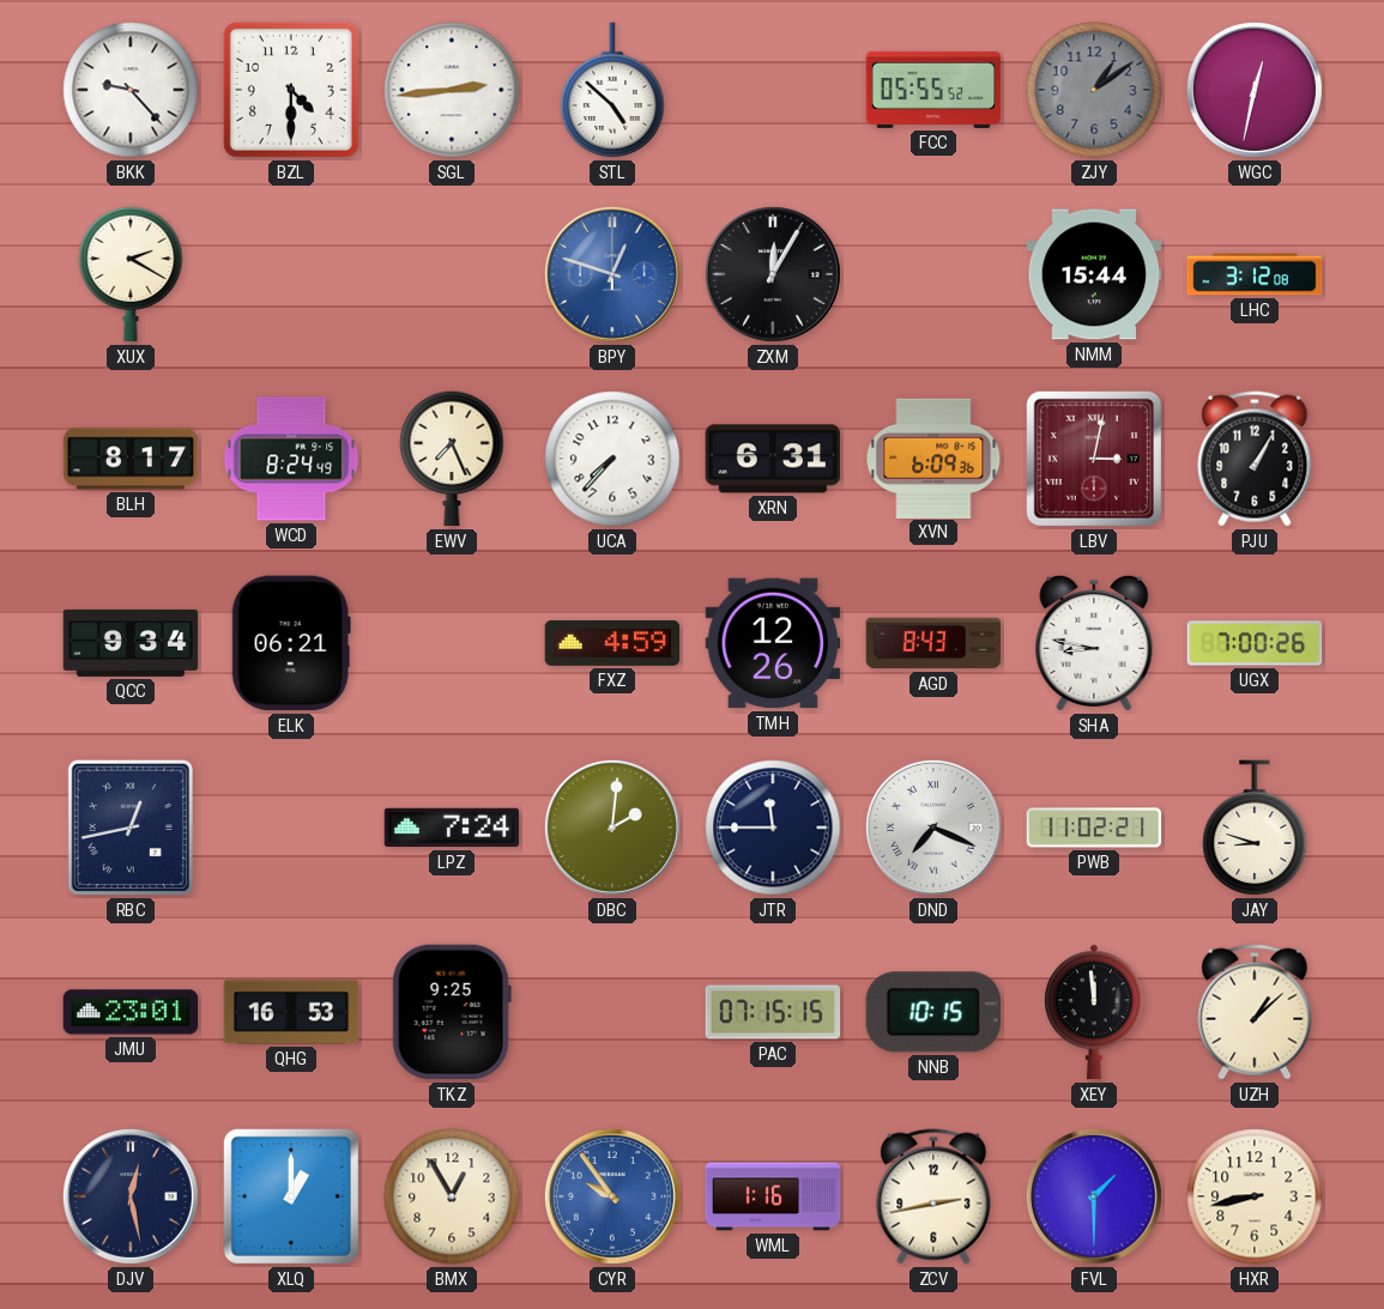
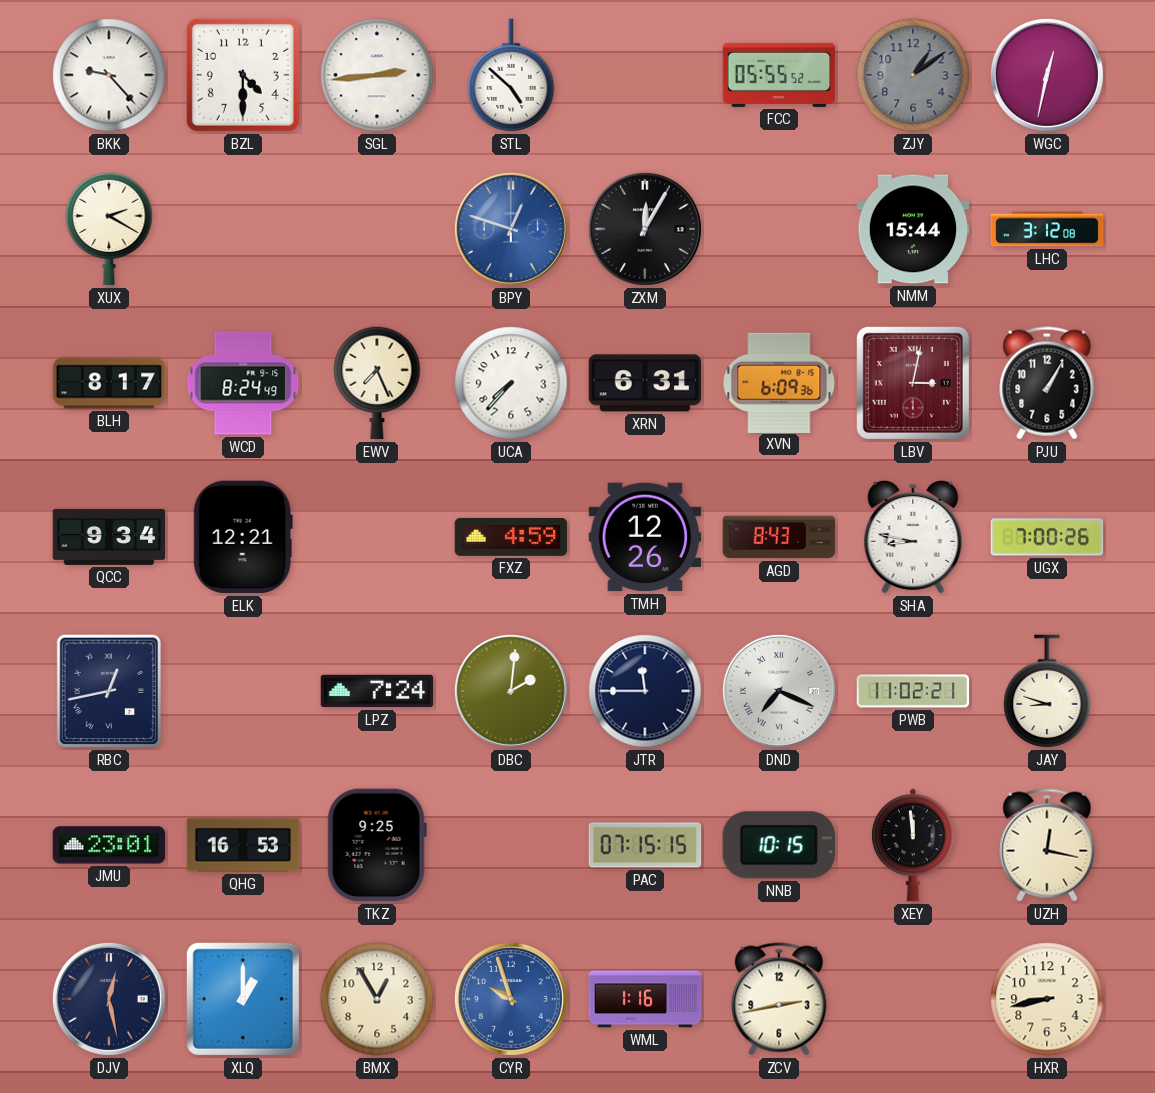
ELK: 06:21 -> 12:21 (243, 537)
UZH: 1:08 -> 12:17 (1047, 845)
CYR: 9:54 -> 9:57 (511, 999)
FVL: 1:30 -> none (1094, 1196)
